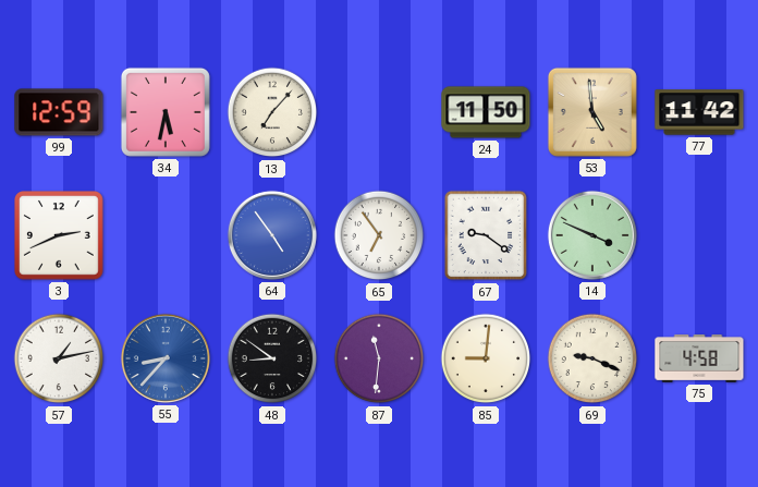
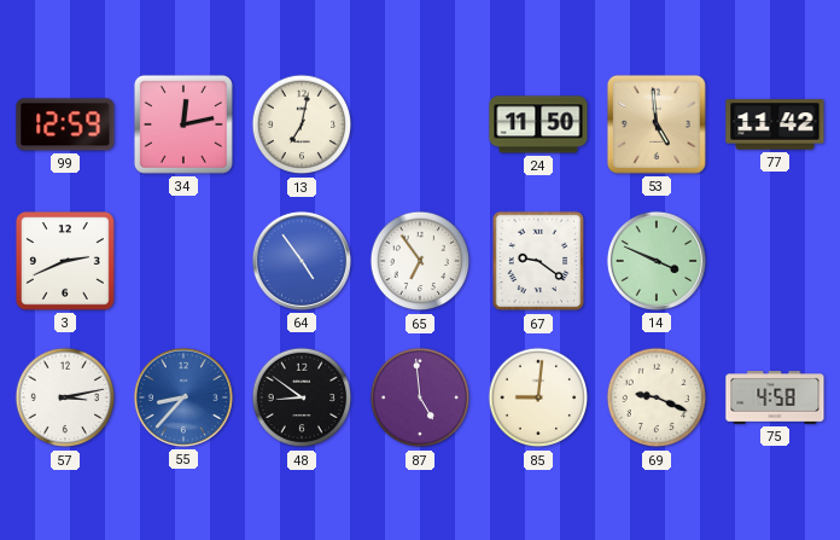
34: 5:32 -> 12:13 (183, 124)
13: 7:07 -> 7:02 (302, 124)
57: 1:13 -> 3:13 (65, 397)
87: 11:31 -> 4:59 (420, 397)
